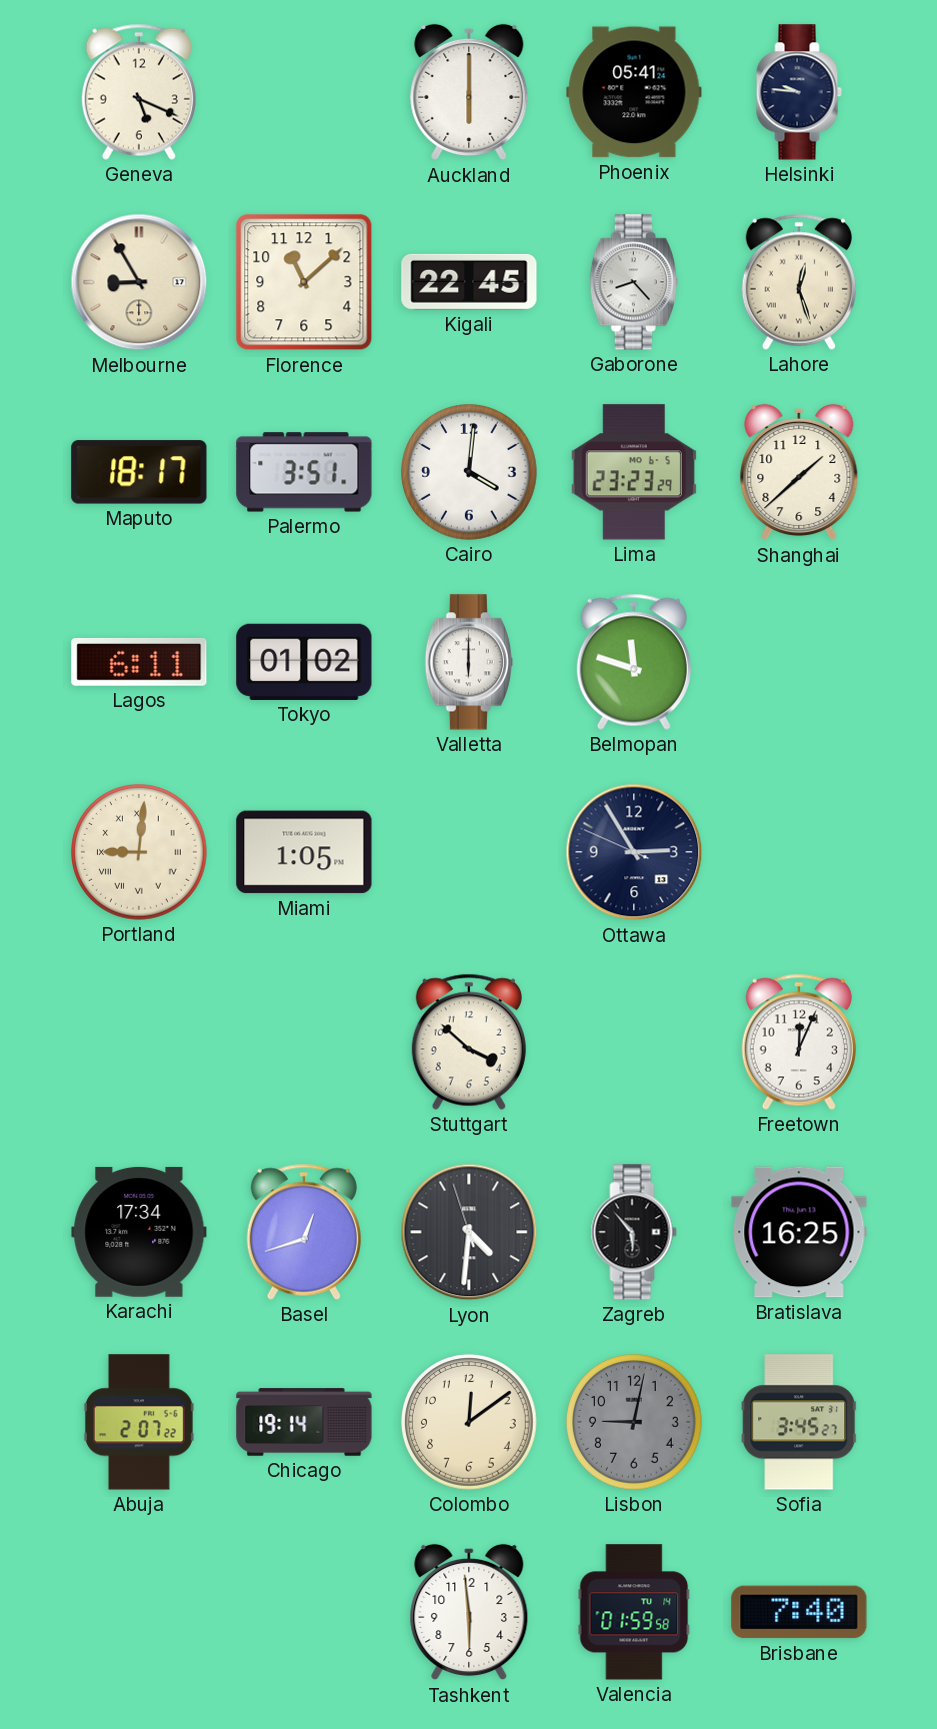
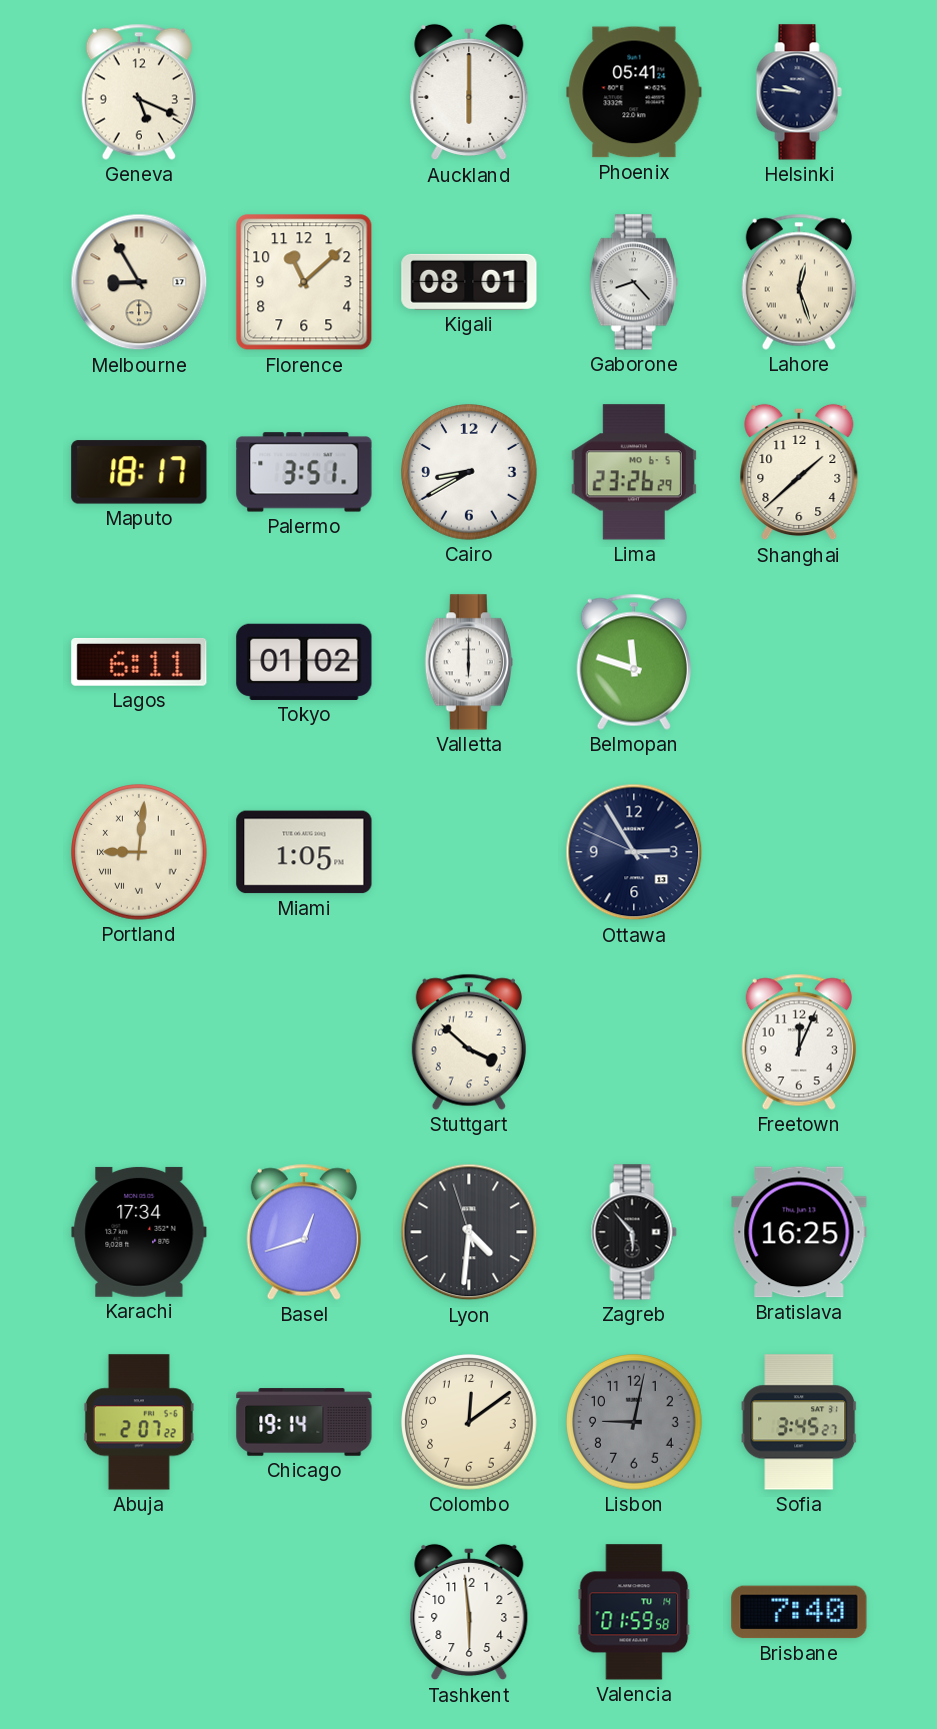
Kigali: 22:45 -> 08:01 (469, 282)
Cairo: 4:01 -> 8:40 (470, 473)
Lima: 23:23 -> 23:26 (634, 472)
